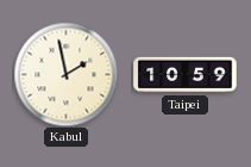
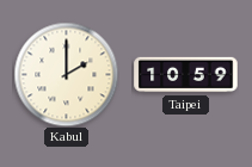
Kabul: 1:58 -> 2:00 (66, 74)
